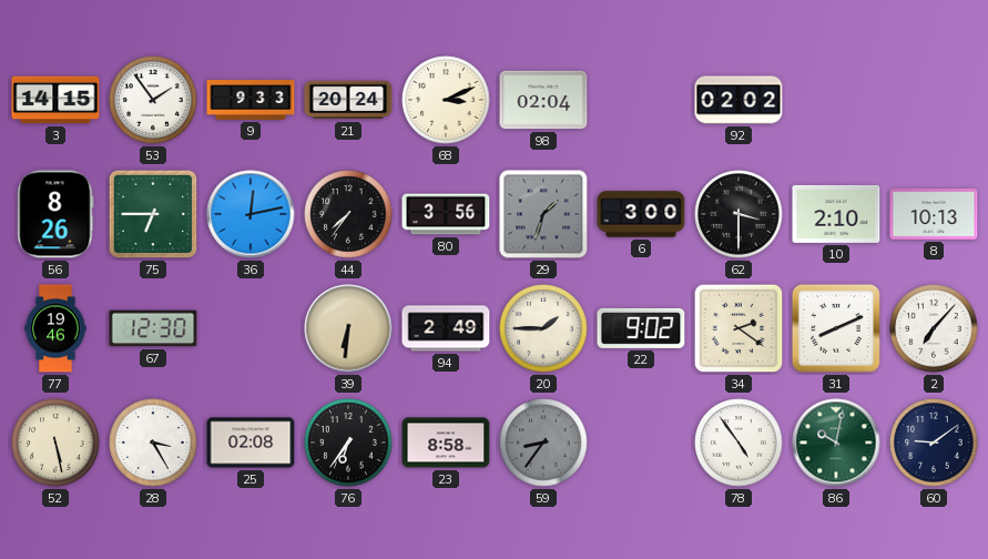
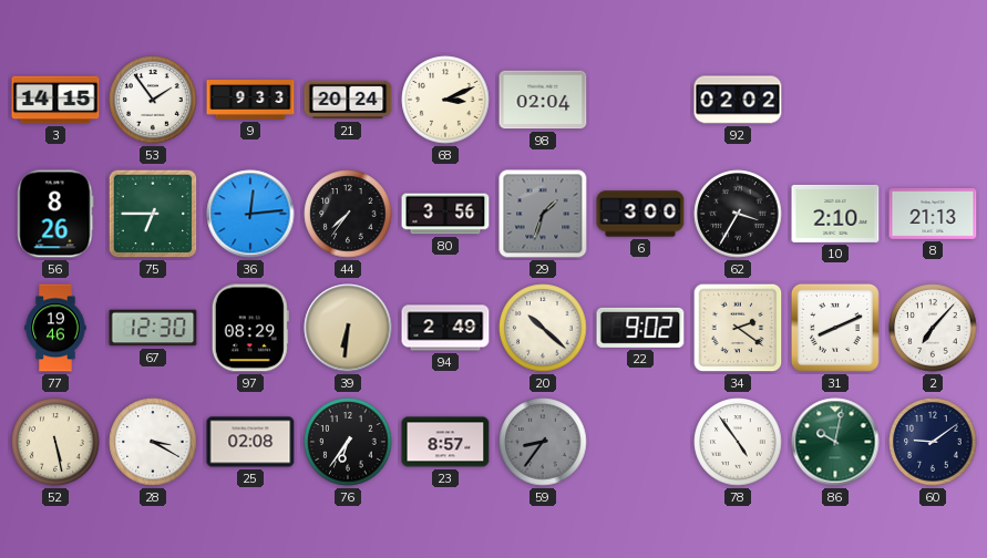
36: 12:13 -> 12:14 (250, 214)
62: 3:30 -> 3:35 (738, 214)
8: 10:13 -> 21:13 (933, 214)
97: none -> 08:29 (250, 328)
20: 1:45 -> 10:22 (543, 328)
28: 3:25 -> 3:20 (153, 442)
23: 8:58 -> 8:57 (445, 442)
